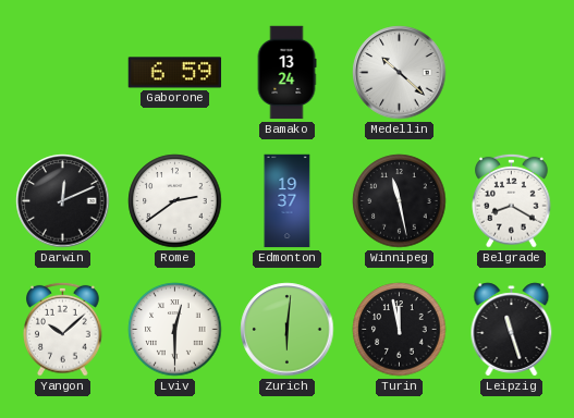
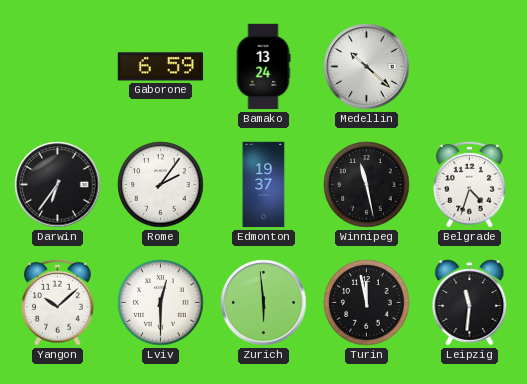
Darwin: 12:11 -> 6:36 (58, 185)
Rome: 2:39 -> 2:06 (161, 185)
Belgrade: 8:20 -> 4:33 (470, 184)
Zurich: 6:01 -> 5:59 (264, 303)
Leipzig: 11:27 -> 11:31 (470, 303)
